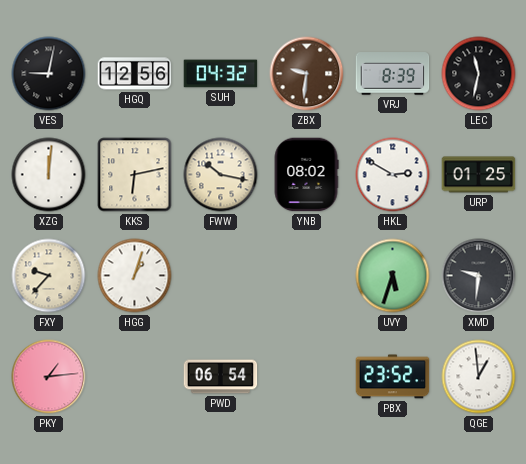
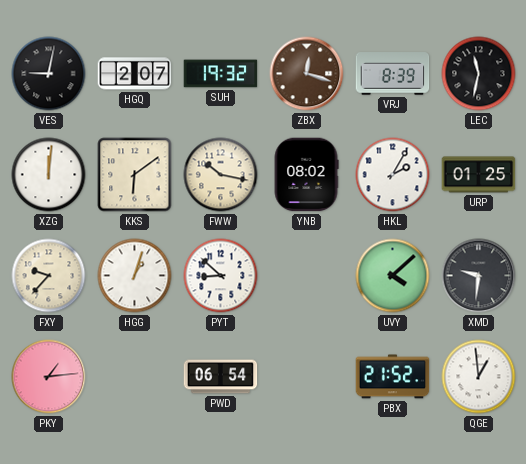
HGQ: 12:56 -> 2:07 (135, 74)
SUH: 04:32 -> 19:32 (221, 74)
ZBX: 9:31 -> 12:18 (307, 74)
KKS: 6:13 -> 6:09 (135, 175)
HKL: 2:50 -> 2:05 (393, 175)
PYT: none -> 8:52 (221, 276)
UVY: 5:33 -> 4:08 (393, 276)
PBX: 23:52 -> 21:52 (393, 377)
